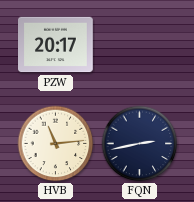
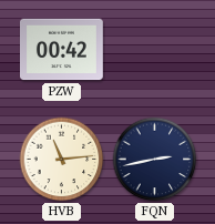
PZW: 20:17 -> 00:42 (62, 50)
